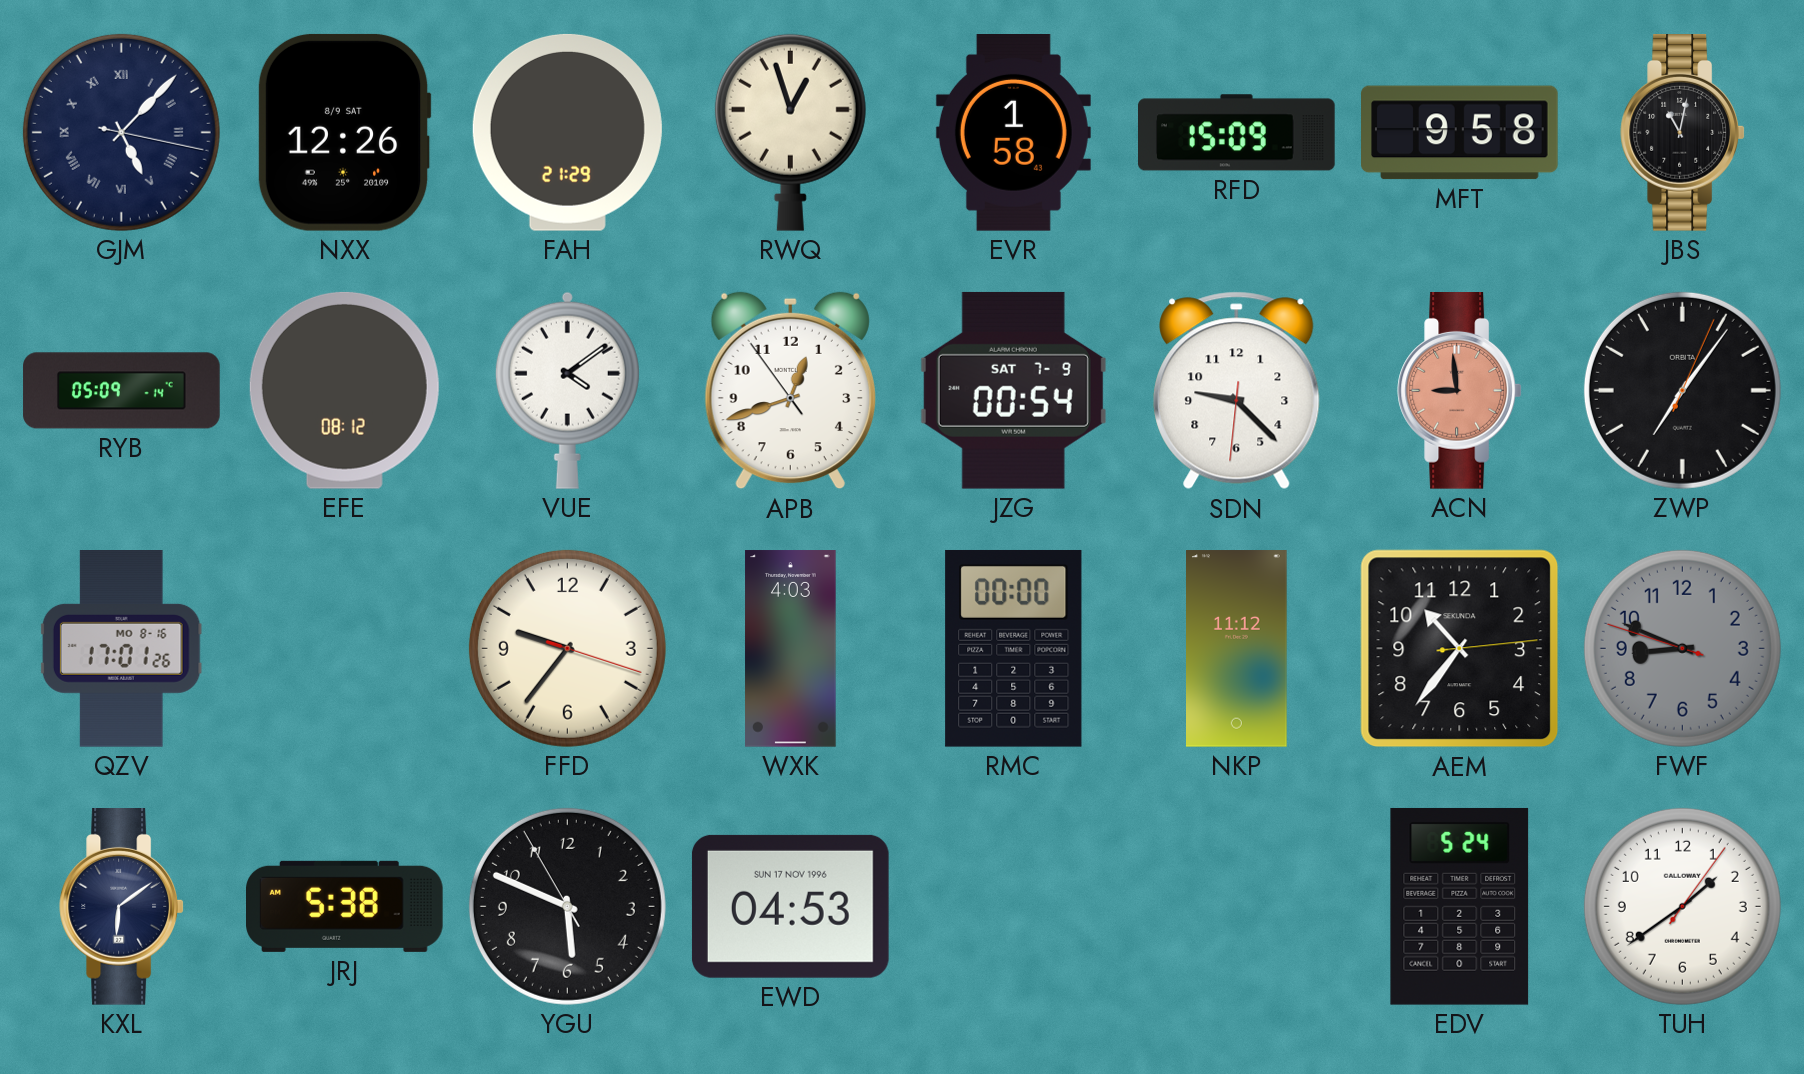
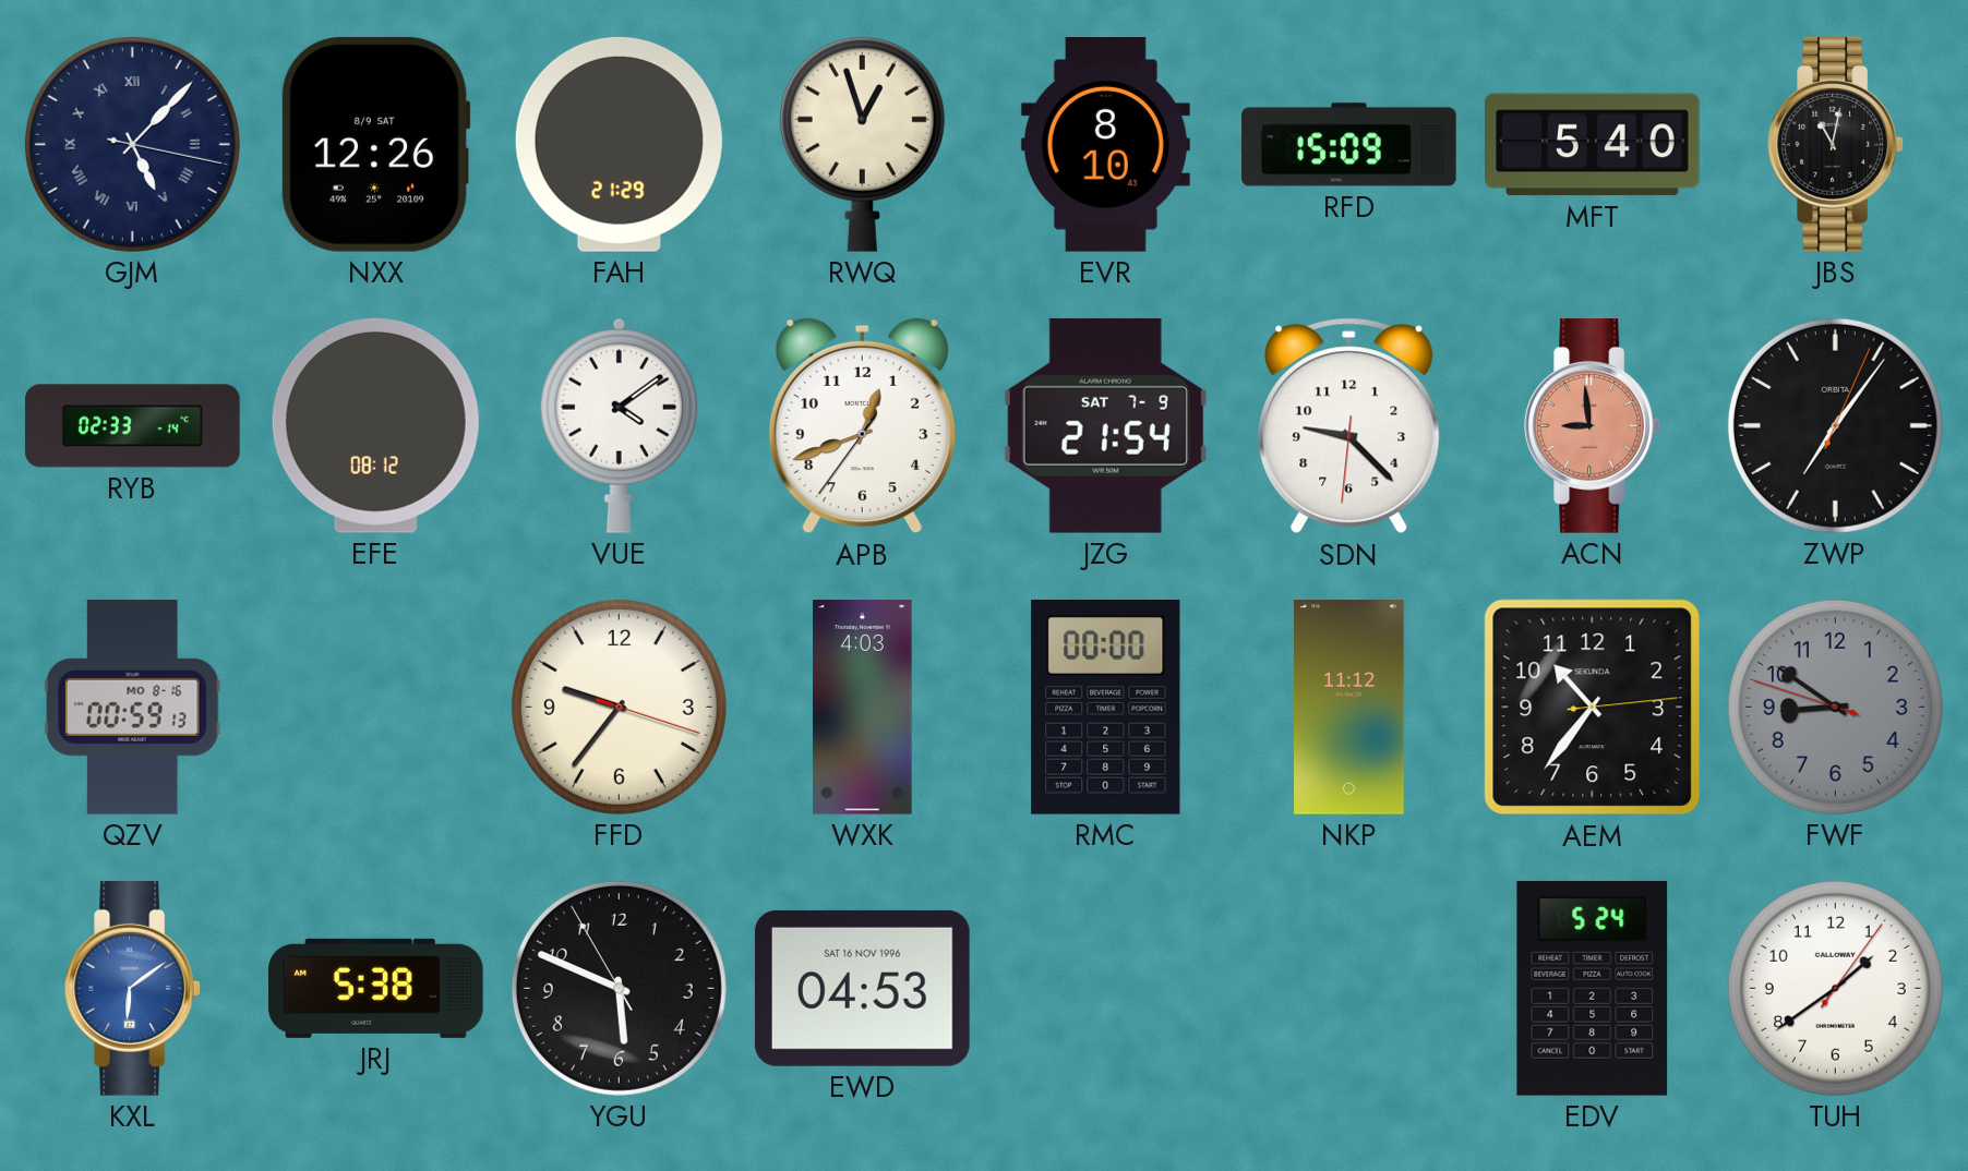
EVR: 1:58 -> 8:10 (1105, 145)
MFT: 9:58 -> 5:40 (1593, 145)
RYB: 05:09 -> 02:33 (133, 426)
APB: 12:41:54 -> 12:41:36 (862, 426)
JZG: 00:54 -> 21:54 (1105, 425)
QZV: 17:01 -> 00:59 (132, 708)
FWF: 8:48 -> 8:50 (1835, 707)
KXL dial: navy -> blue (132, 989)
EWD date: SUN 17 NOV 1996 -> SAT 16 NOV 1996 (862, 988)
